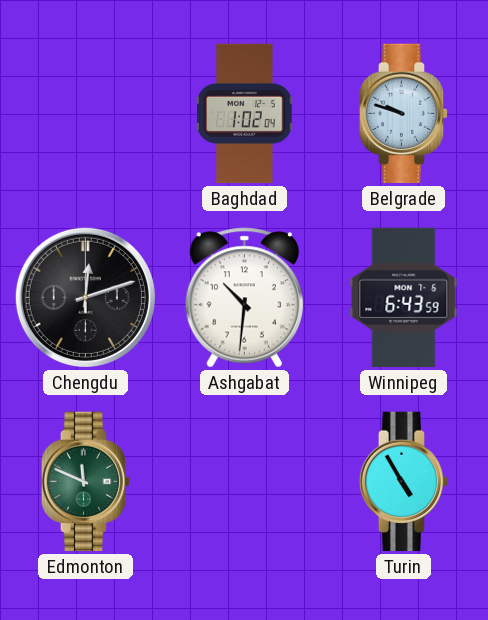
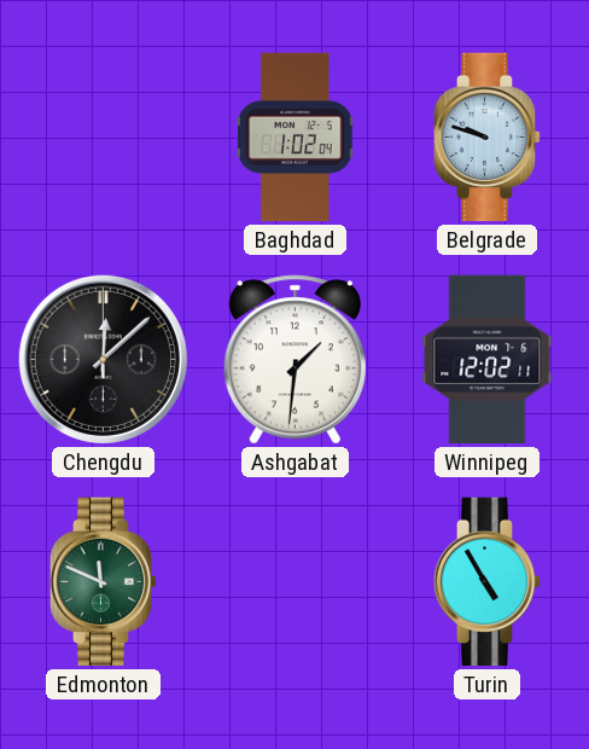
Chengdu: 12:12 -> 12:08 (103, 359)
Ashgabat: 10:31 -> 1:31 (294, 360)
Winnipeg: 6:43 -> 12:02 (488, 360)
